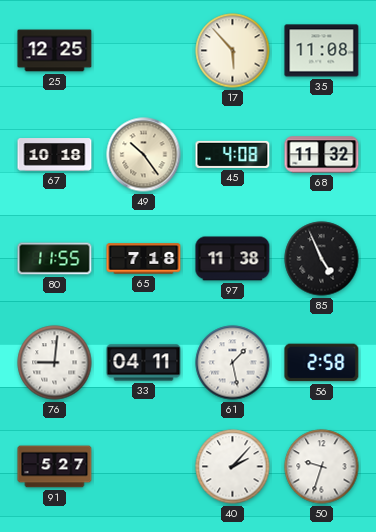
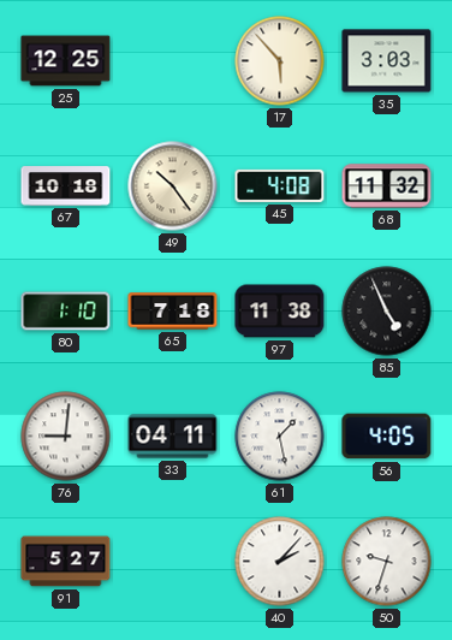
35: 11:08 -> 3:03 (387, 61)
80: 11:55 -> 1:10 (66, 312)
56: 2:58 -> 4:05 (387, 437)
